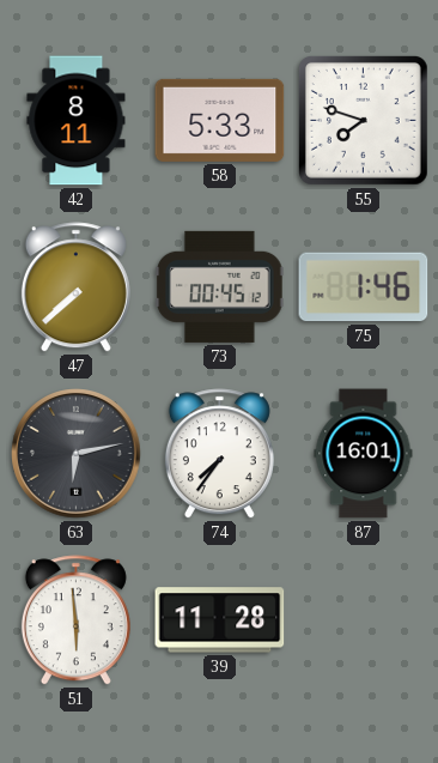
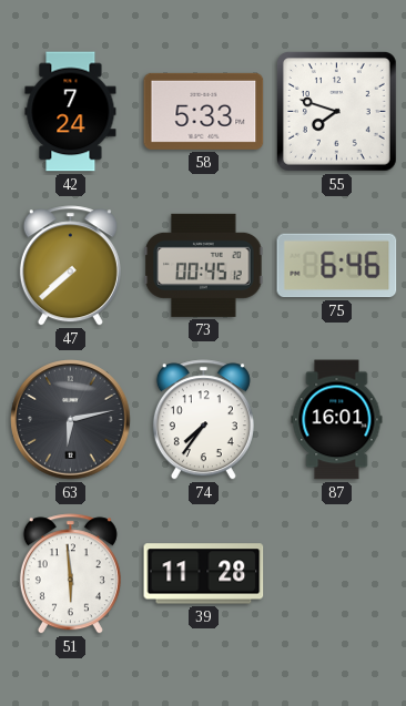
42: 8:11 -> 7:24 (71, 112)
75: 1:46 -> 6:46 (337, 266)
